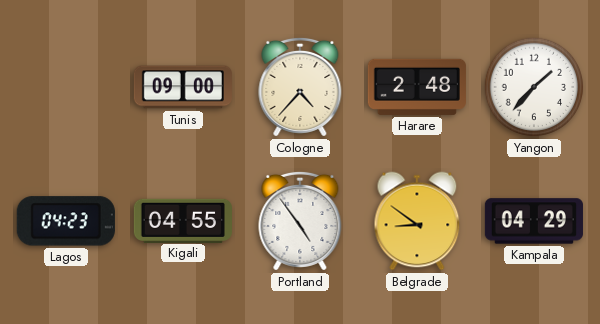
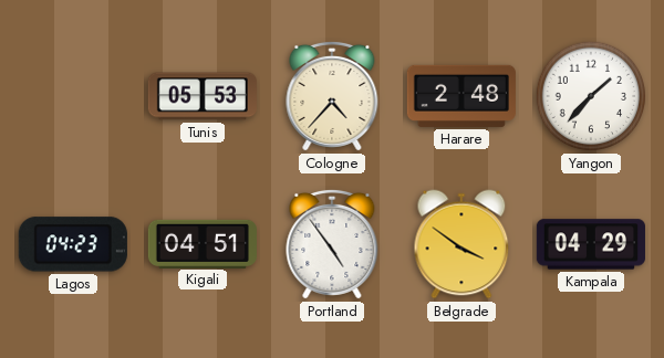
Tunis: 09:00 -> 05:53 (203, 96)
Kigali: 04:55 -> 04:51 (203, 243)
Belgrade: 8:51 -> 3:51 (461, 244)
